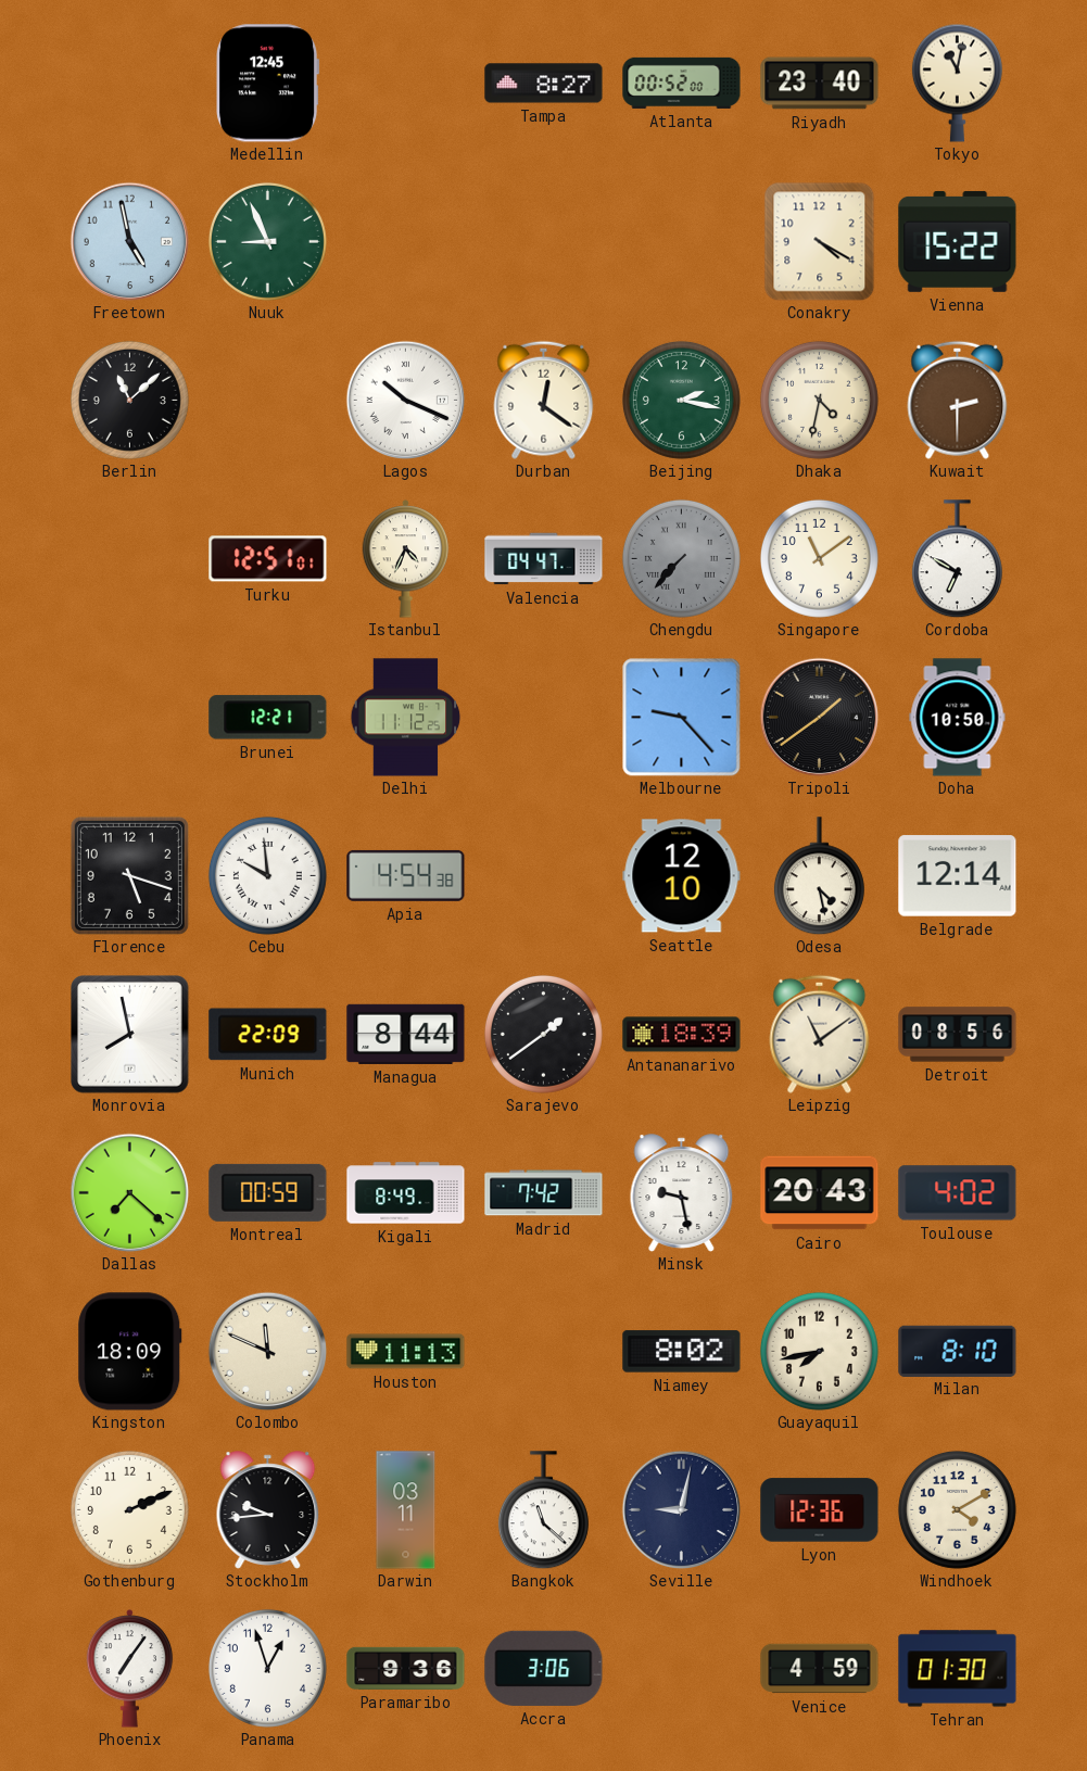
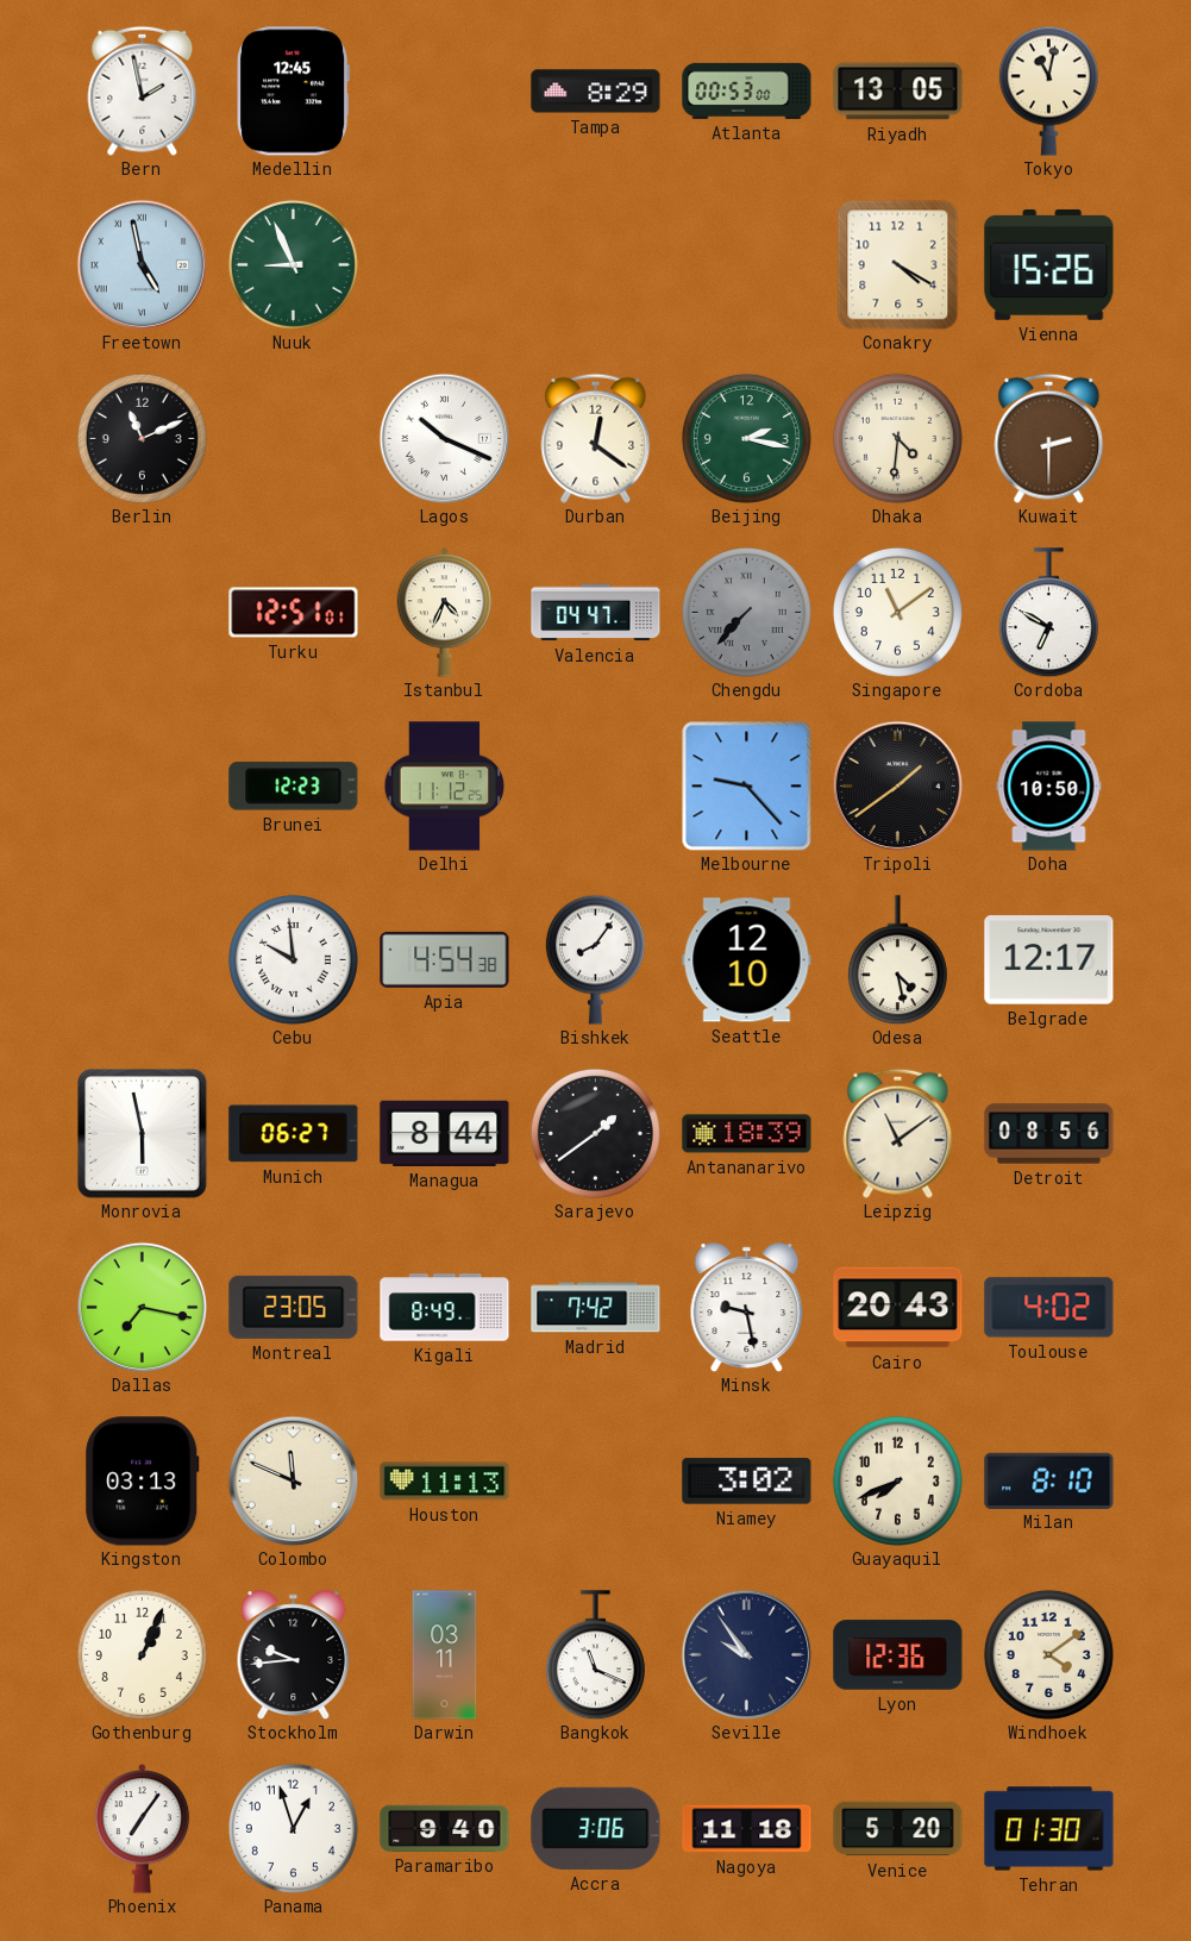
Bern: none -> 1:58 (143, 90)
Tampa: 8:27 -> 8:29 (596, 92)
Atlanta: 00:52 -> 00:53 (747, 90)
Riyadh: 23:40 -> 13:05 (898, 92)
Freetown numerals: Arabic -> Roman (142, 264)
Vienna: 15:22 -> 15:26 (1049, 264)
Berlin: 11:08 -> 11:11 (142, 438)
Dhaka: 4:32 -> 4:31 (897, 438)
Brunei: 12:21 -> 12:23 (294, 787)
Florence: 5:18 -> none (129, 875)
Bishkek: none -> 8:06 (595, 959)
Belgrade: 12:14 -> 12:17 (1049, 960)
Monrovia: 7:58 -> 5:58 (143, 1134)
Munich: 22:09 -> 06:27 (294, 1134)
Dallas: 7:22 -> 7:17 (142, 1307)
Montreal: 00:59 -> 23:05 (294, 1307)
Kingston: 18:09 -> 03:13 (143, 1482)
Niamey: 8:02 -> 3:02 (747, 1482)
Guayaquil: 7:43 -> 7:41 (897, 1480)
Gothenburg: 2:11 -> 1:04 (142, 1654)
Bangkok: 11:22 -> 11:19 (595, 1655)
Seville: 9:02 -> 9:54 (746, 1654)
Windhoek: 4:10 -> 4:09 (1048, 1654)
Paramaribo: 9:36 -> 9:40 (445, 1828)
Nagoya: none -> 11:18 (747, 1829)
Venice: 4:59 -> 5:20 (898, 1829)
